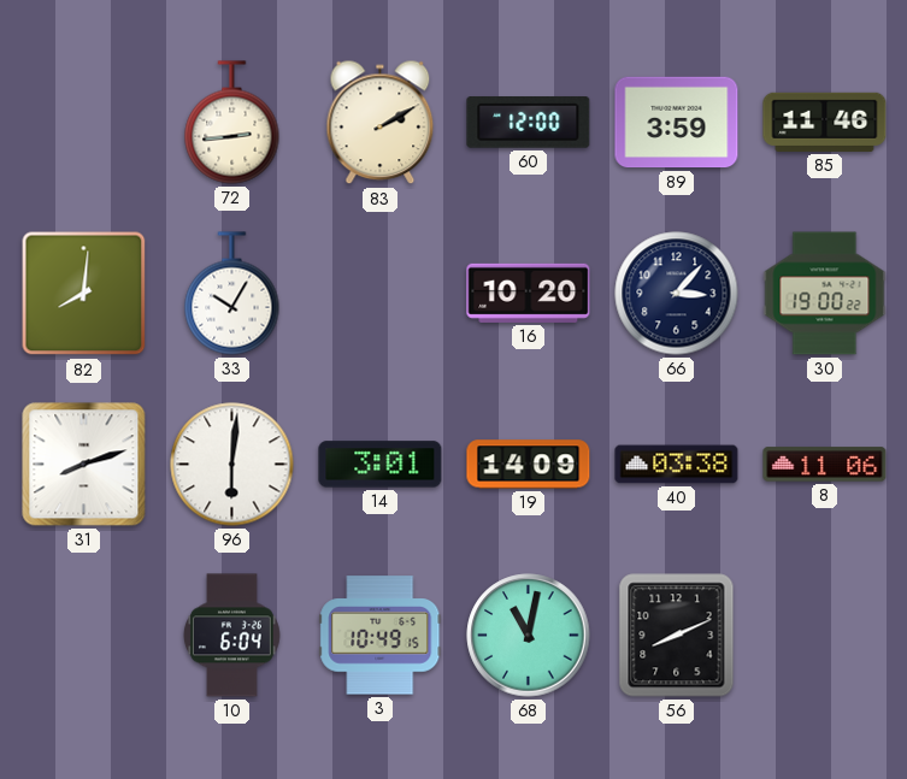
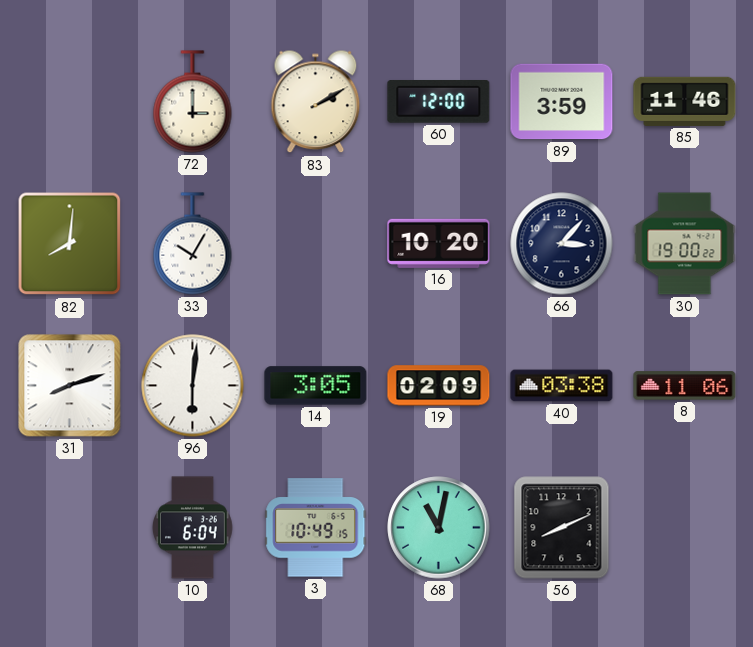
72: 2:44 -> 3:00 (193, 102)
14: 3:01 -> 3:05 (316, 386)
19: 14:09 -> 02:09 (439, 386)
